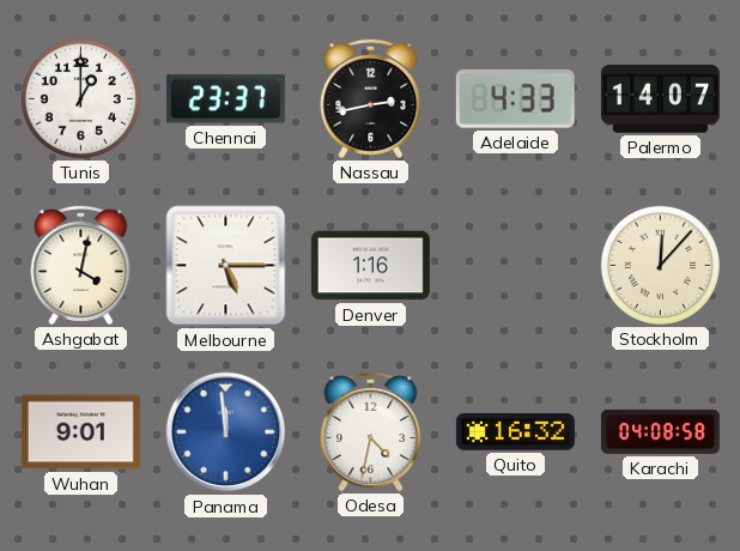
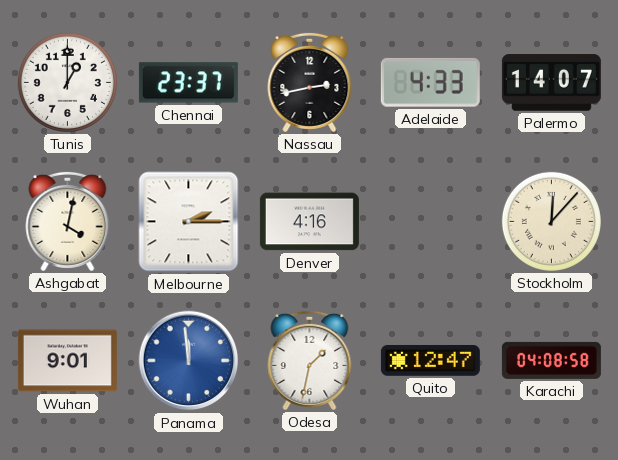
Melbourne: 5:15 -> 2:15 (189, 222)
Denver: 1:16 -> 4:16 (309, 222)
Odesa: 4:32 -> 1:32 (310, 360)
Quito: 16:32 -> 12:47 (430, 360)
